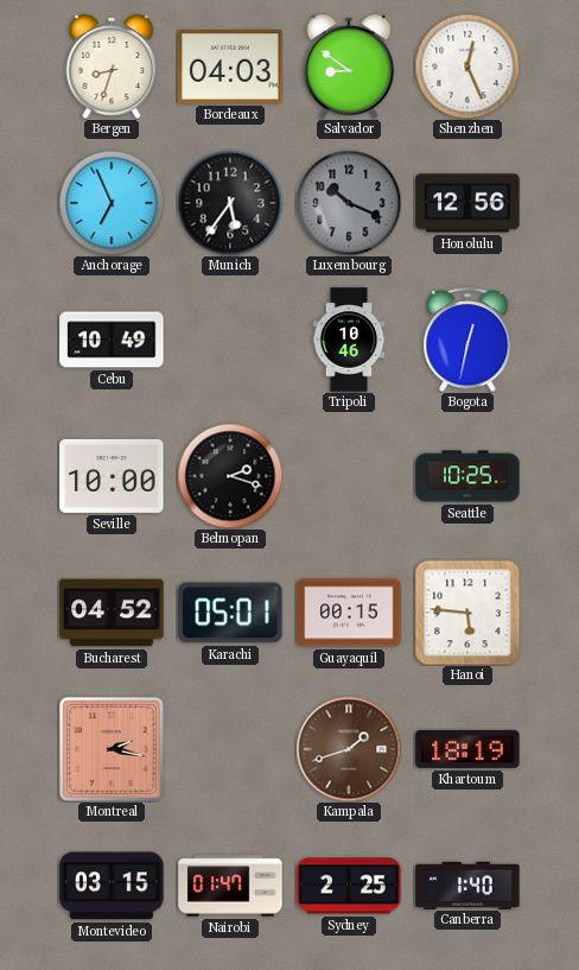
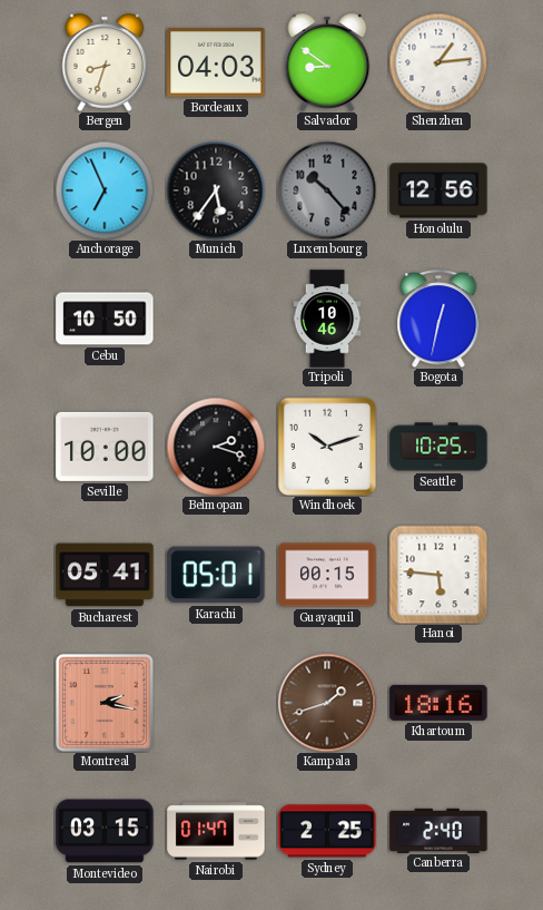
Shenzhen: 12:26 -> 1:14 (438, 62)
Luxembourg: 10:19 -> 10:23 (327, 190)
Cebu: 10:49 -> 10:50 (105, 319)
Windhoek: none -> 10:12 (327, 447)
Bucharest: 04:52 -> 05:41 (105, 575)
Khartoum: 18:19 -> 18:16 (438, 703)
Canberra: 1:40 -> 2:40 (438, 830)
